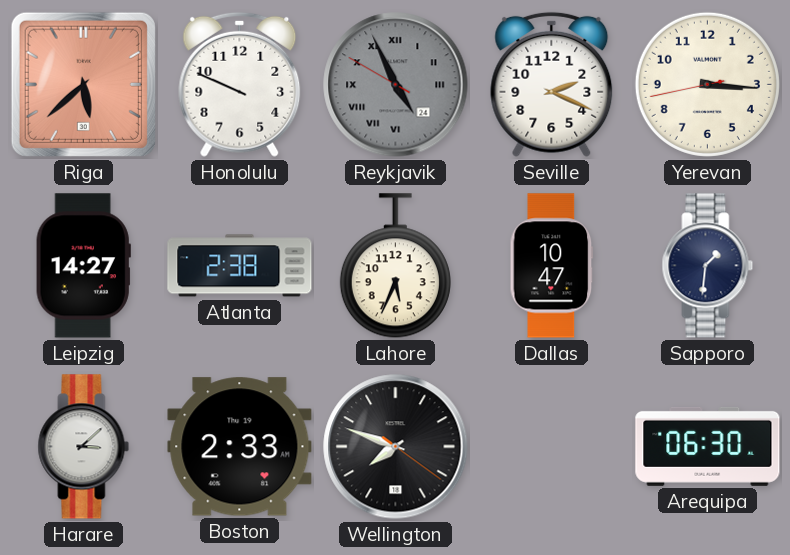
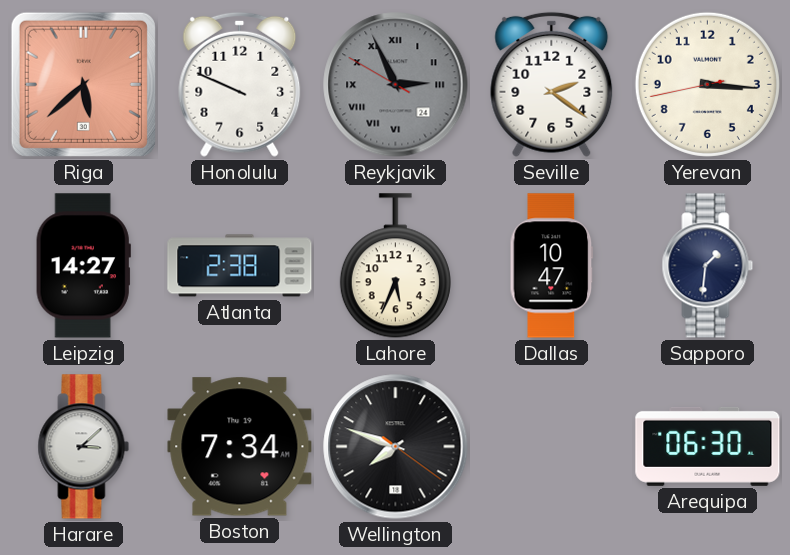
Reykjavik: 4:55 -> 2:55 (396, 85)
Seville: 2:19 -> 2:21 (552, 84)
Boston: 2:33 -> 7:34 (240, 447)
